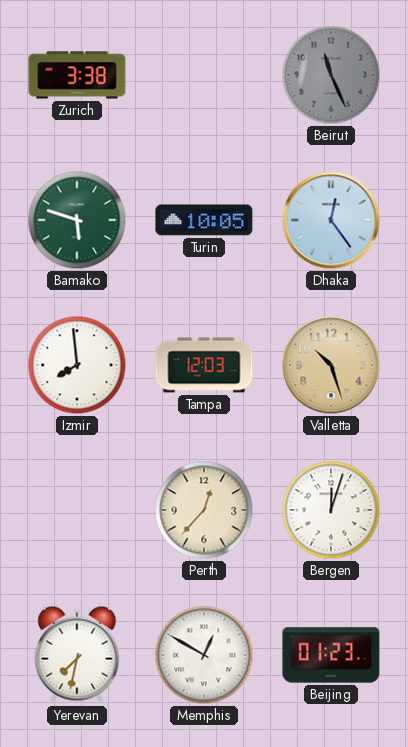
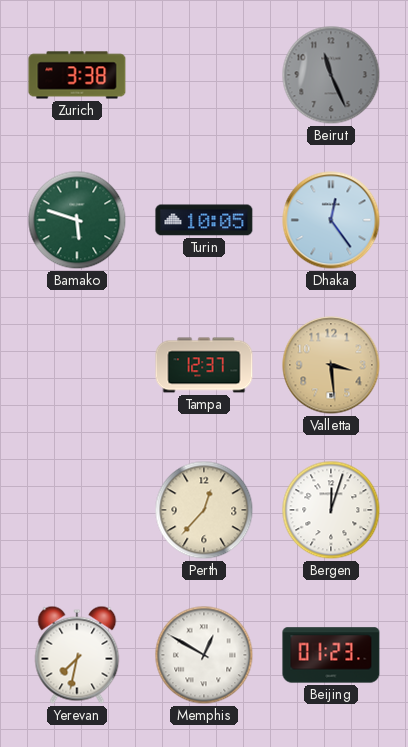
Izmir: 7:59 -> none (77, 365)
Tampa: 12:03 -> 12:37 (204, 365)
Valletta: 10:27 -> 3:29 (331, 365)
